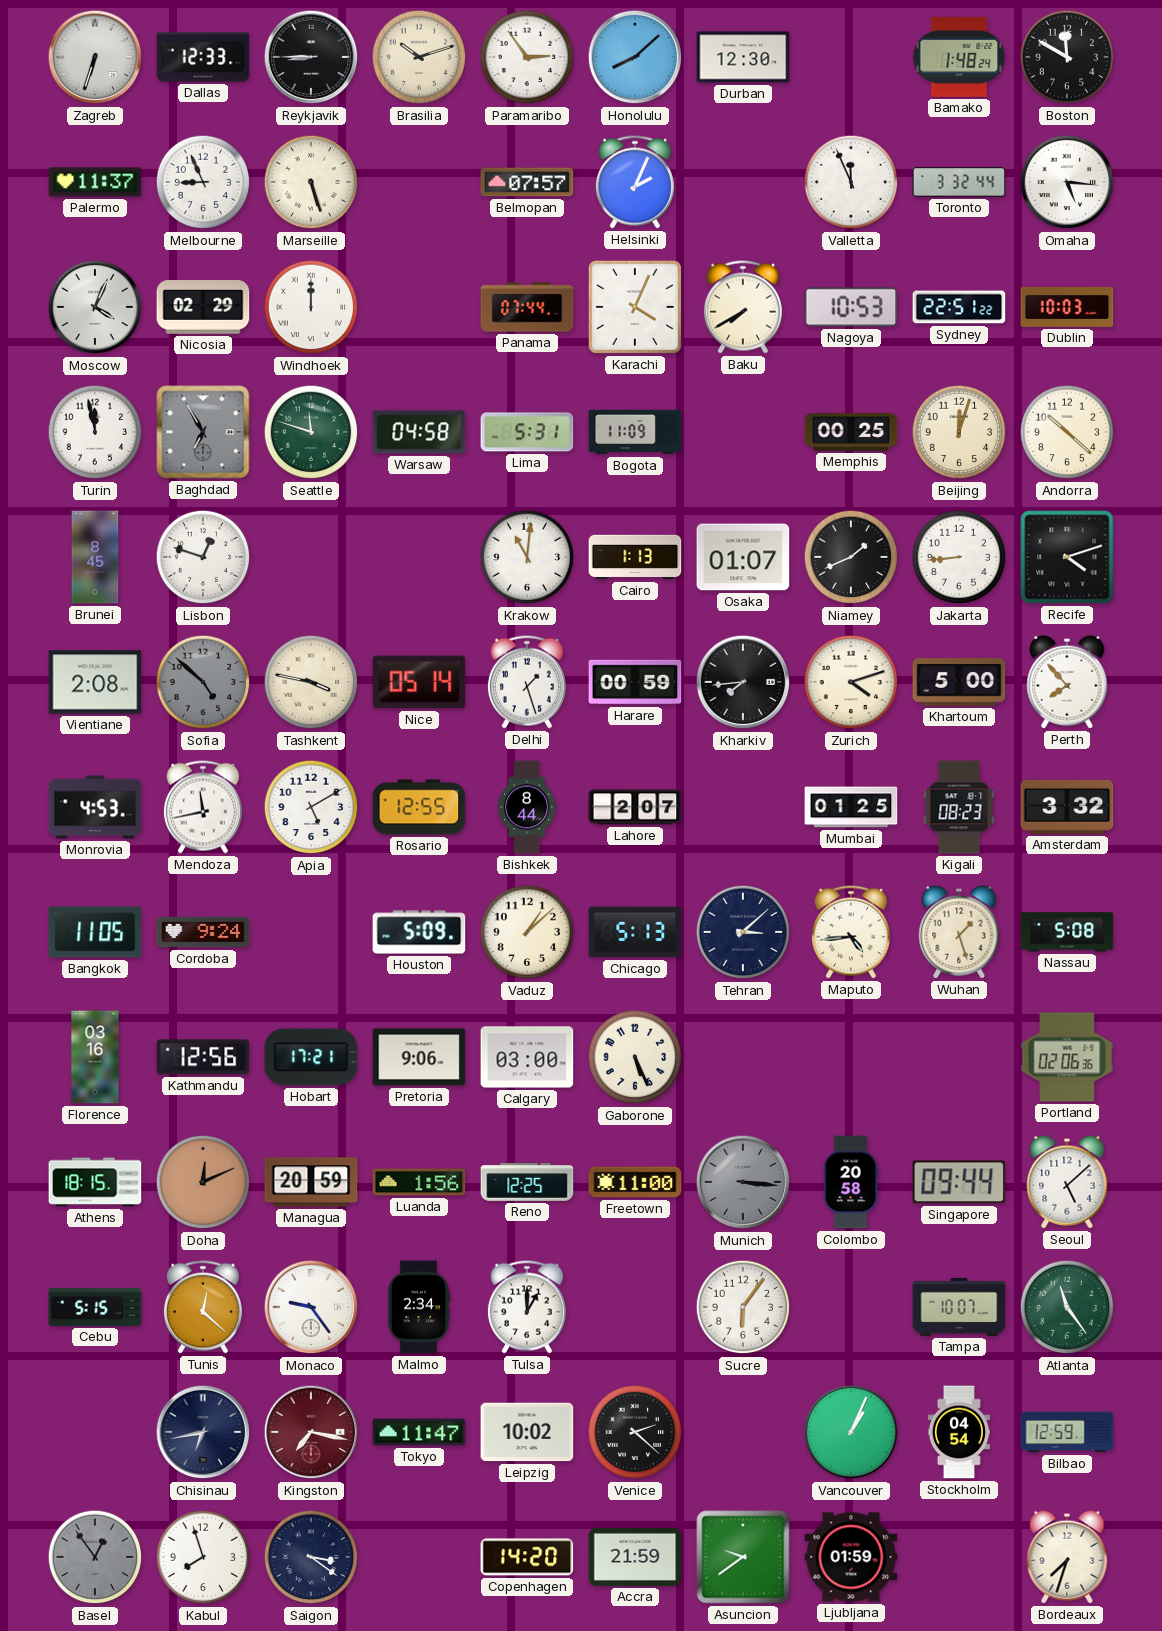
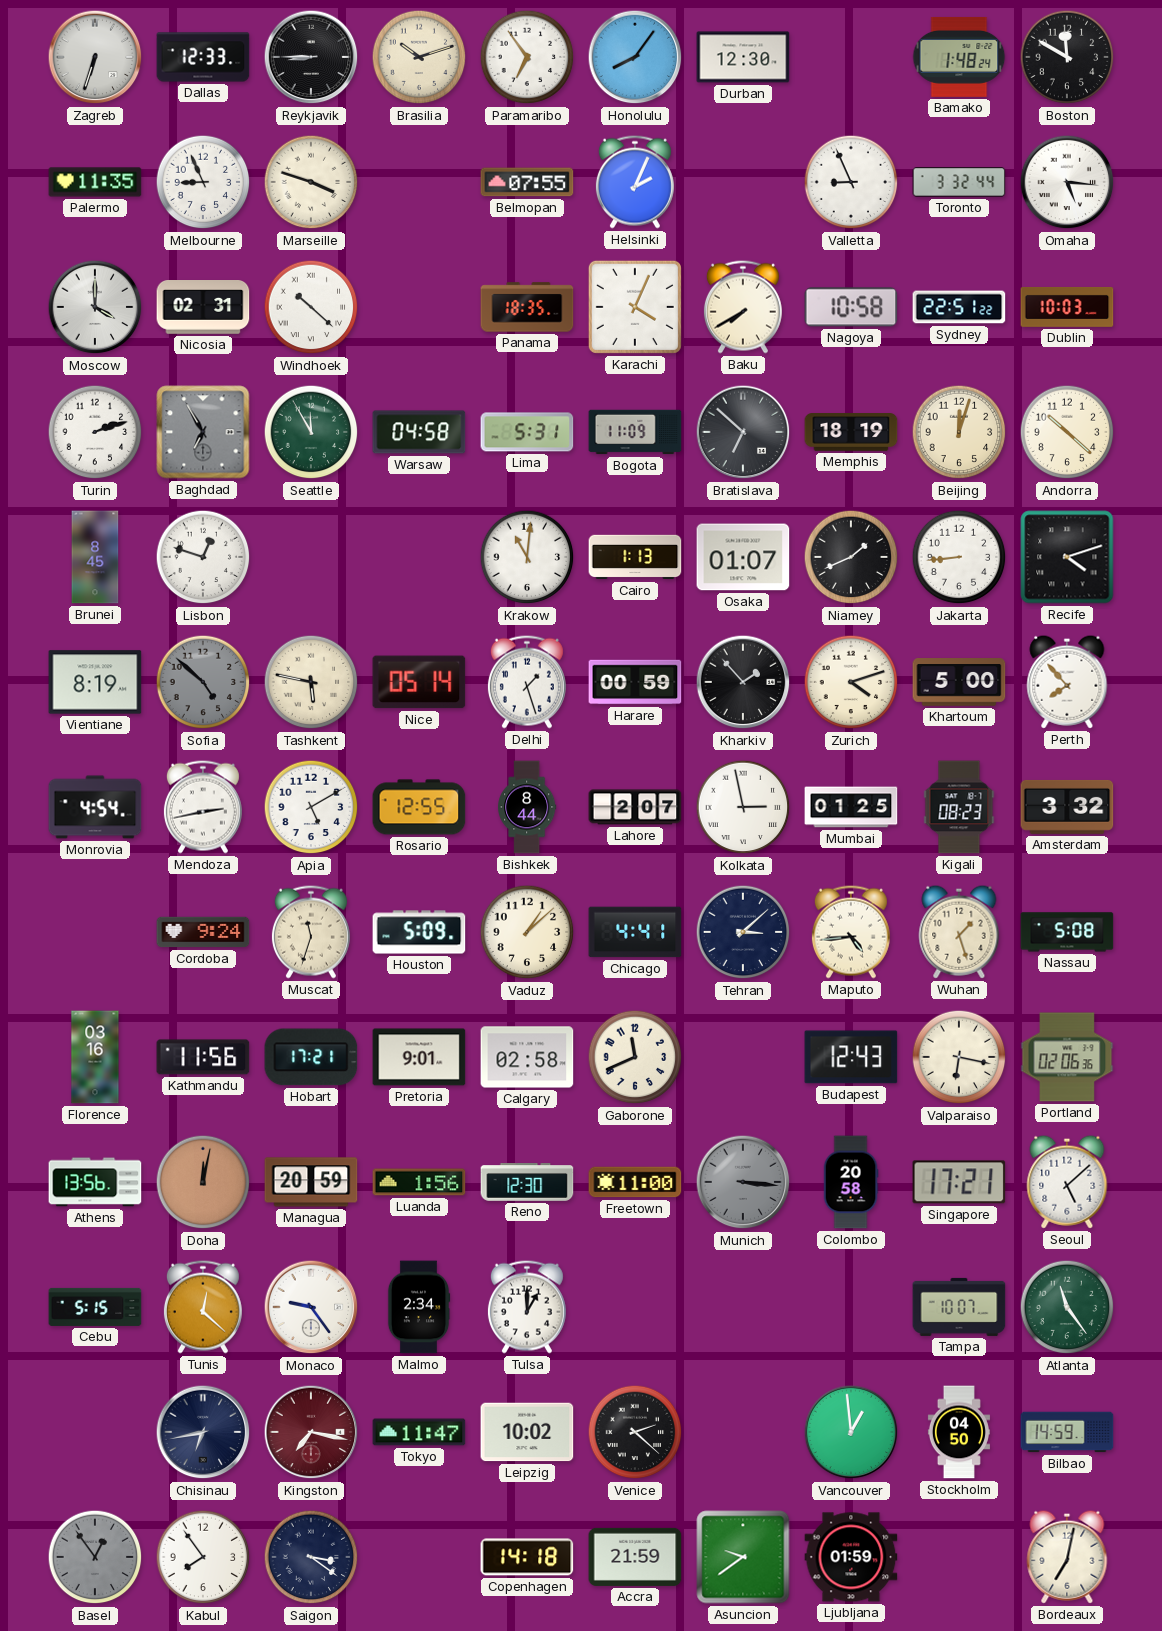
Paramaribo: 2:54 -> 6:54 (527, 57)
Honolulu: 8:08 -> 8:06 (635, 57)
Palermo: 11:37 -> 11:35 (95, 182)
Marseille: 5:27 -> 3:48 (311, 182)
Belmopan: 07:57 -> 07:55 (527, 182)
Valletta: 11:56 -> 8:56 (851, 182)
Moscow: 4:04 -> 4:00 (95, 307)
Nicosia: 02:29 -> 02:31 (203, 307)
Windhoek: 12:00 -> 10:22 (311, 307)
Panama: 07:44 -> 18:35 (527, 307)
Nagoya: 10:53 -> 10:58 (851, 307)
Turin: 11:58 -> 2:12 (95, 432)
Seattle: 11:48 -> 11:55 (311, 432)
Bratislava: none -> 6:52 (743, 432)
Memphis: 00:25 -> 18:19 (851, 432)
Vientiane: 2:08 -> 8:19 (95, 682)
Tashkent: 3:47 -> 5:47 (311, 682)
Kharkiv: 7:44 -> 1:53 (743, 682)
Monrovia: 4:53 -> 4:54 (95, 807)
Mendoza: 11:43 -> 2:43 (203, 807)
Kolkata: none -> 2:58 (743, 807)
Bangkok: 11:05 -> none (95, 932)
Muscat: none -> 11:33 (311, 932)
Chicago: 5:13 -> 4:41 (635, 932)
Kathmandu: 12:56 -> 11:56 (203, 1057)
Pretoria: 9:06 -> 9:01 (419, 1057)
Calgary: 03:00 -> 02:58 (527, 1057)
Gaborone: 5:26 -> 11:41 (635, 1057)
Budapest: none -> 12:43 (851, 1057)
Valparaiso: none -> 6:17 (959, 1057)
Athens: 18:15 -> 13:56 (95, 1182)
Doha: 12:11 -> 12:02 (203, 1182)
Reno: 12:25 -> 12:30 (527, 1182)
Singapore: 09:44 -> 17:21 (959, 1182)
Sucre: 6:06 -> none (743, 1307)
Vancouver: 1:04 -> 12:59 (851, 1432)
Stockholm: 04:54 -> 04:50 (959, 1432)
Bilbao: 12:59 -> 14:59 (1067, 1432)
Kabul: 7:57 -> 7:54 (203, 1557)
Copenhagen: 14:20 -> 14:18 (527, 1557)
Bordeaux: 7:33 -> 7:02 (1067, 1557)
